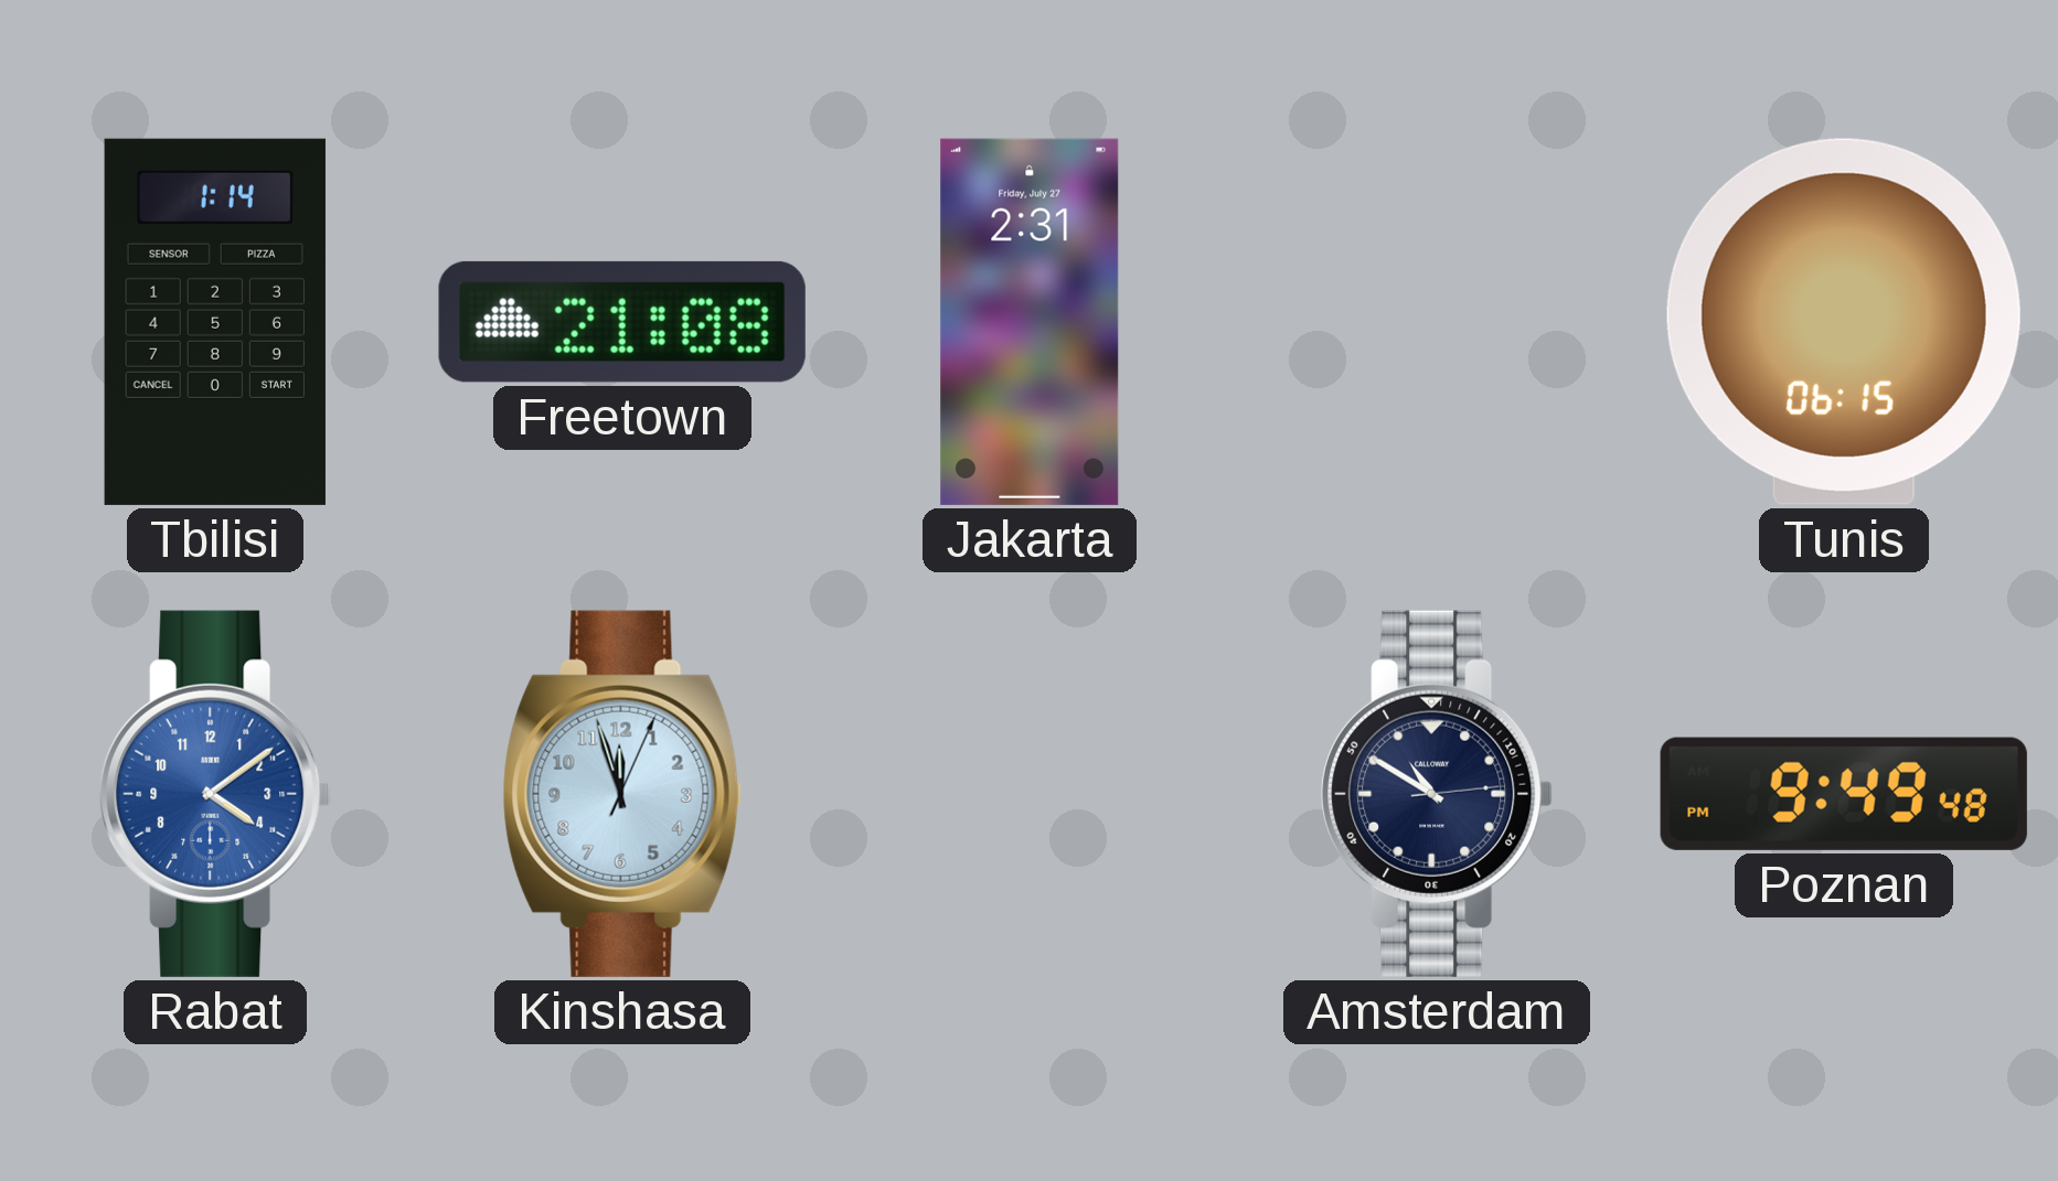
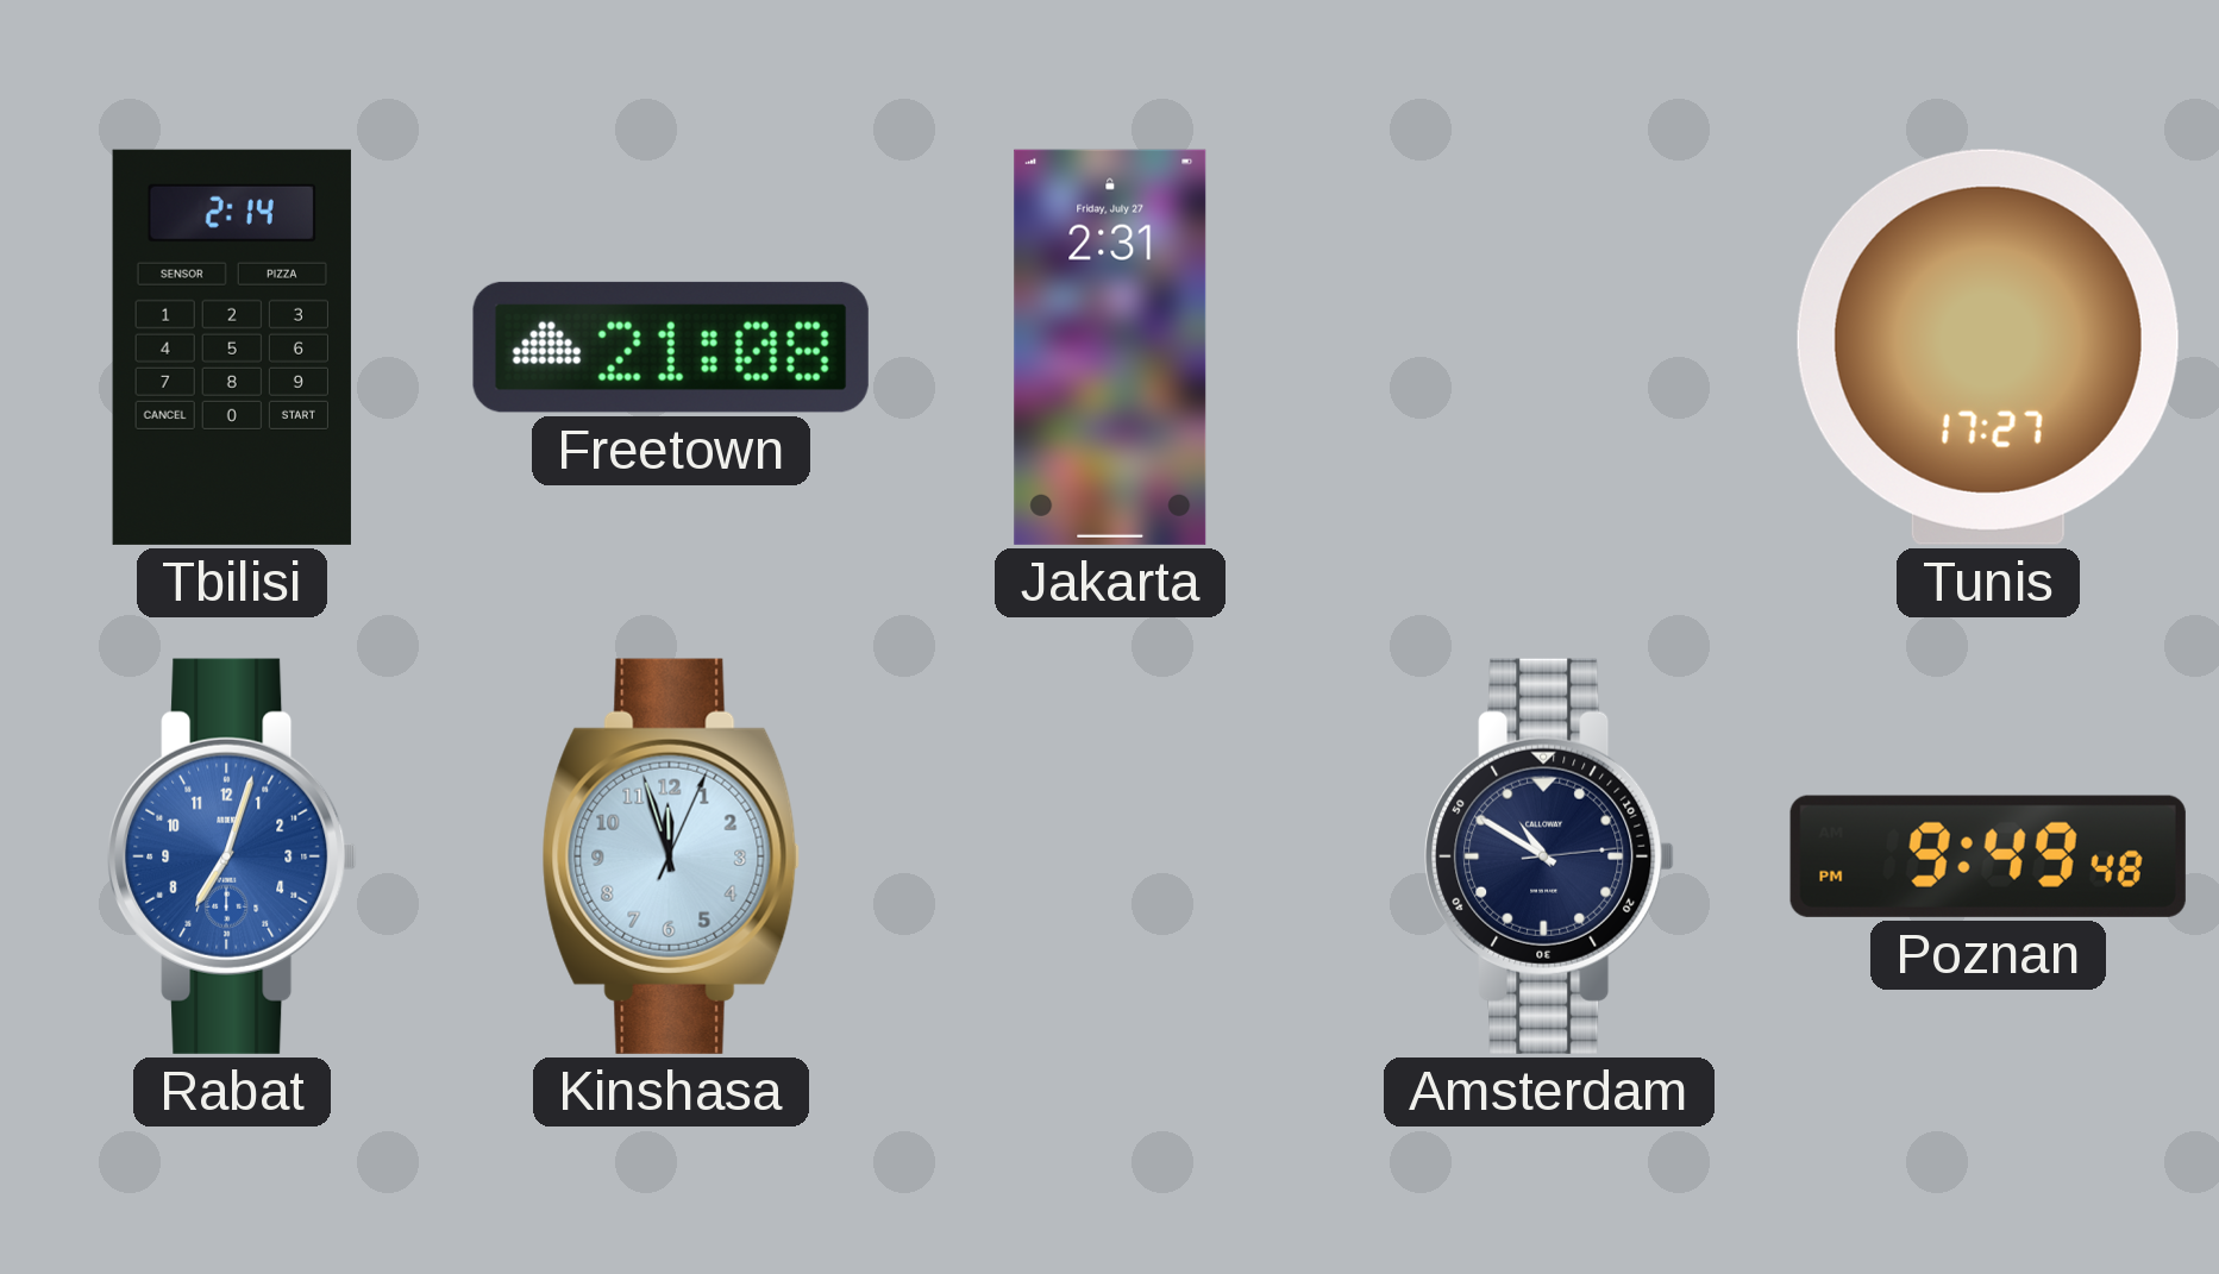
Tbilisi: 1:14 -> 2:14 (232, 347)
Tunis: 06:15 -> 17:27 (1988, 347)
Rabat: 4:09 -> 7:03 (232, 856)
